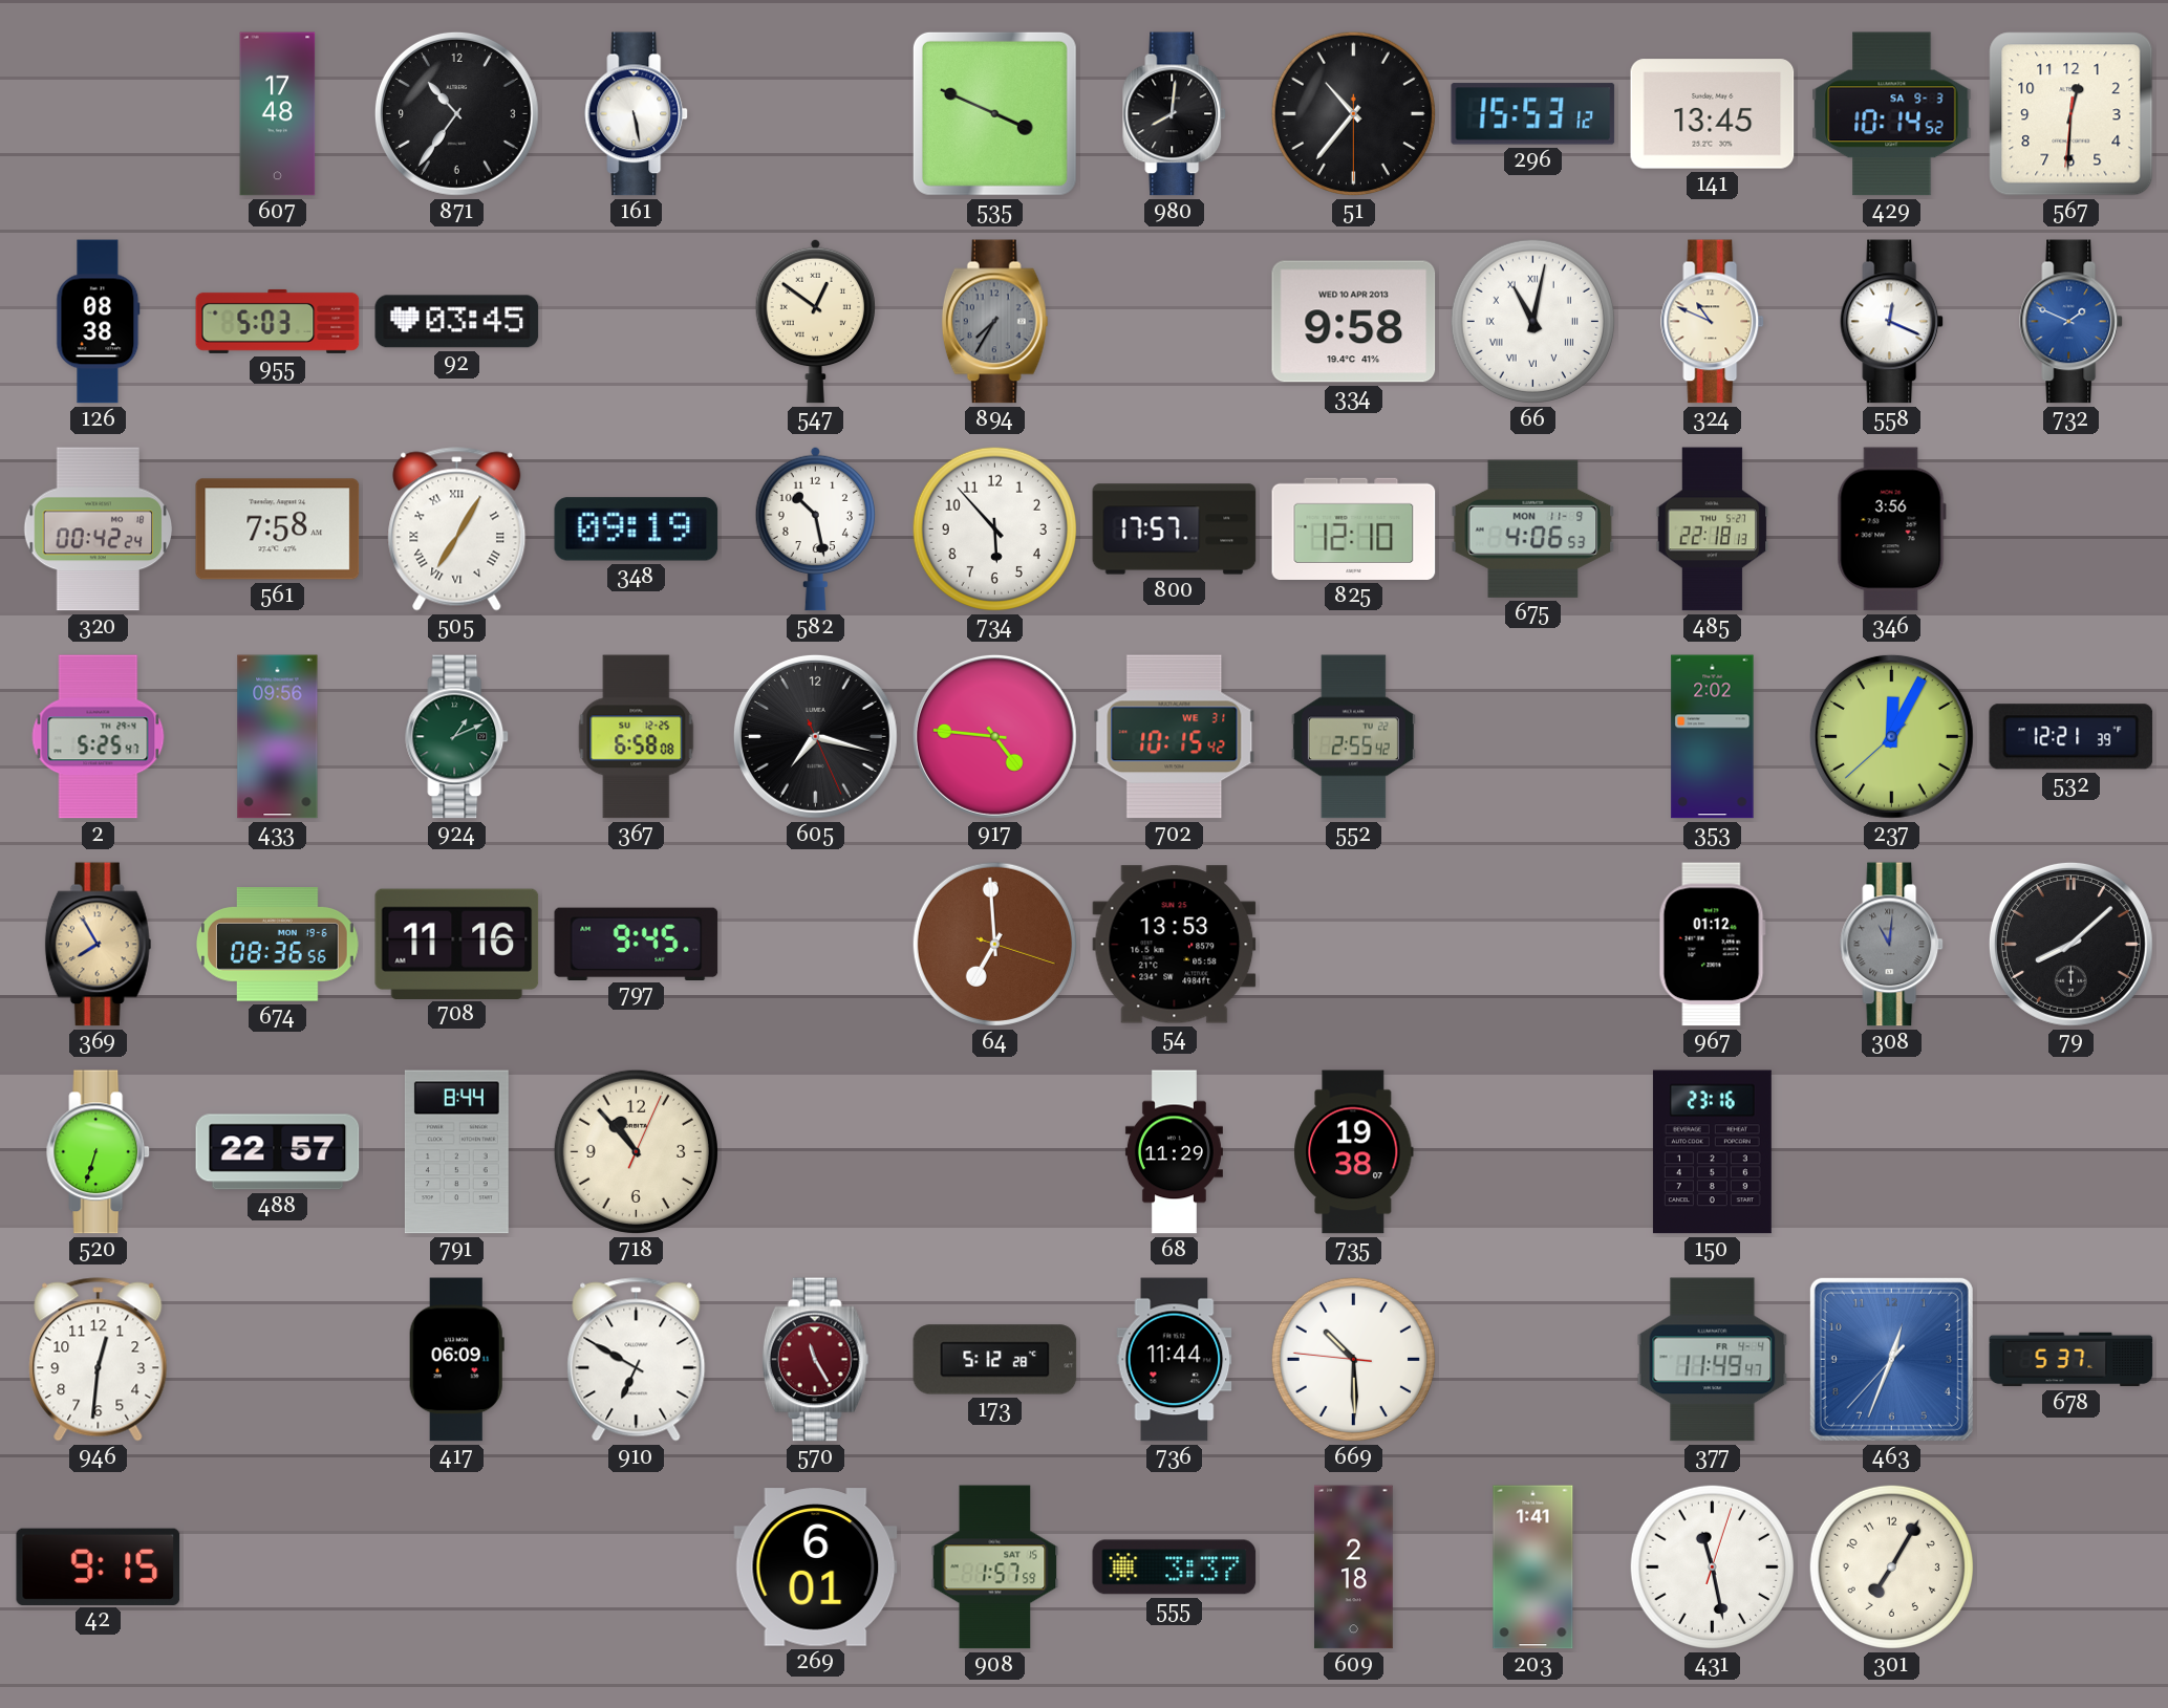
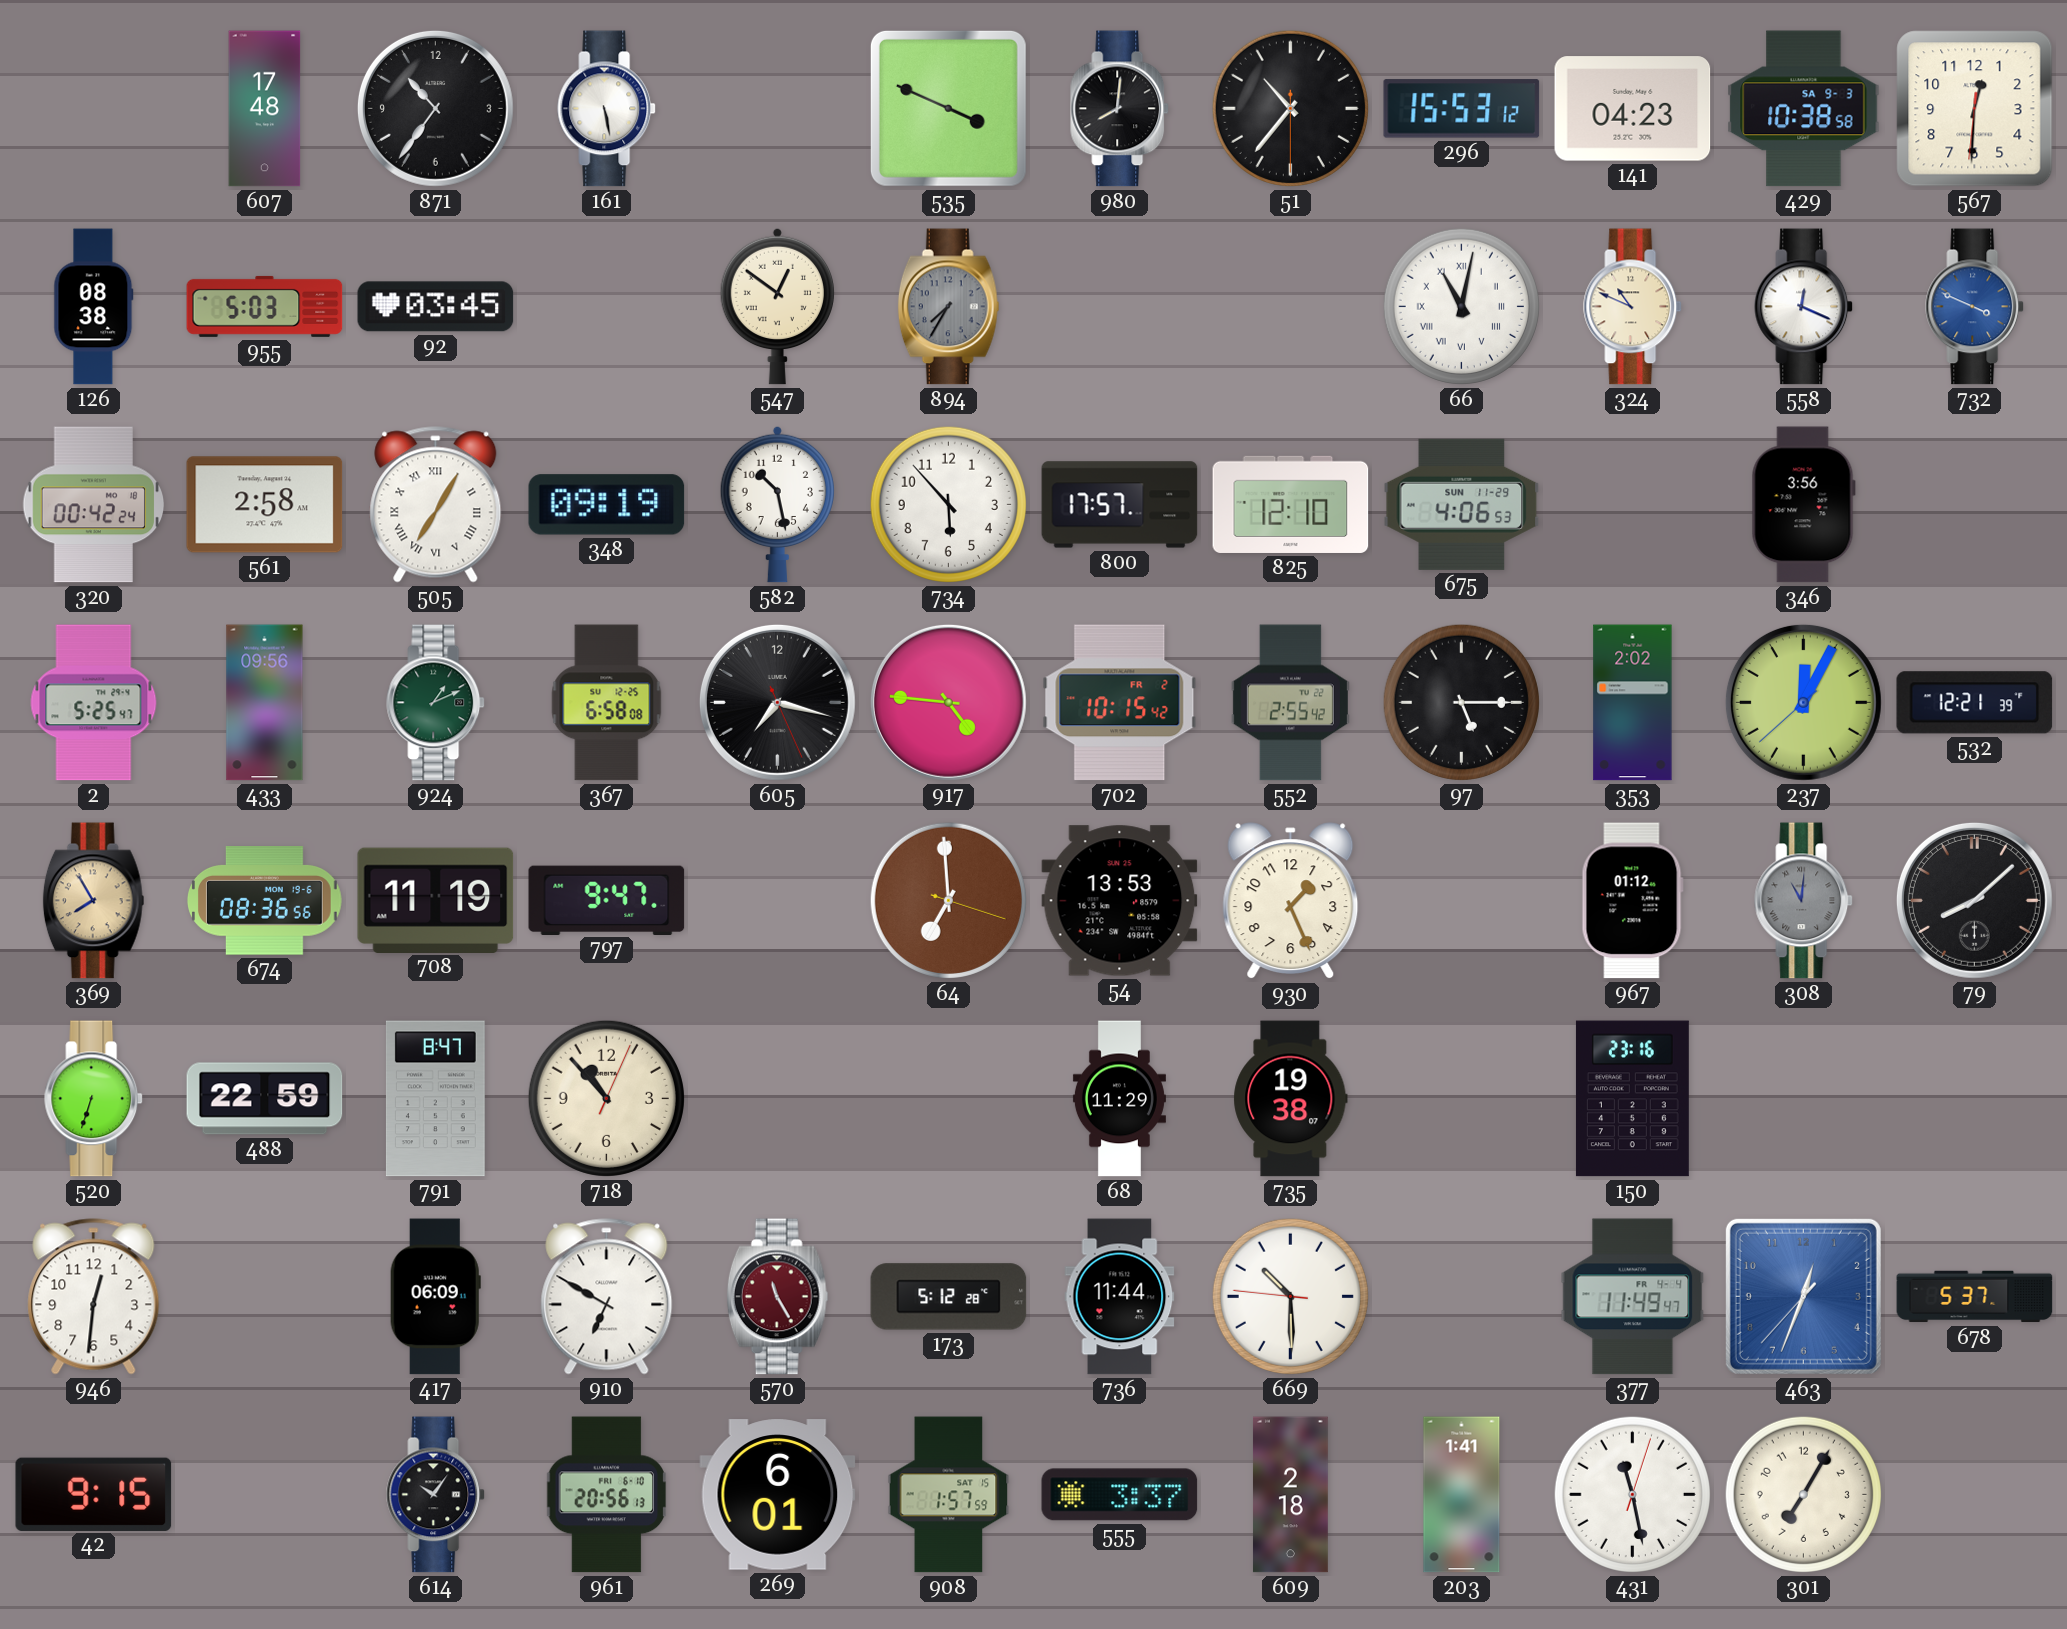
141: 13:45 -> 04:23 (1633, 109)
429: 10:14 -> 10:38 (1804, 109)
334: 9:58 -> none (1354, 322)
732: 1:49 -> 3:49 (1975, 307)
561: 7:58 -> 2:58 (265, 505)
675 date: MON 11-9 -> SUN 11-29 (1462, 504)
485: 22:18 -> none (1713, 529)
702 date: WE 31 -> FR 2 (1120, 703)
97: none -> 5:15 (1461, 702)
708: 11:16 -> 11:19 (436, 900)
797: 9:45 -> 9:47 (607, 900)
930: none -> 1:26 (1291, 901)
488: 22:57 -> 22:59 (265, 1099)
791: 8:44 -> 8:47 (435, 1099)
614: none -> 10:06 (436, 1495)
961: none -> 20:56 (607, 1495)
